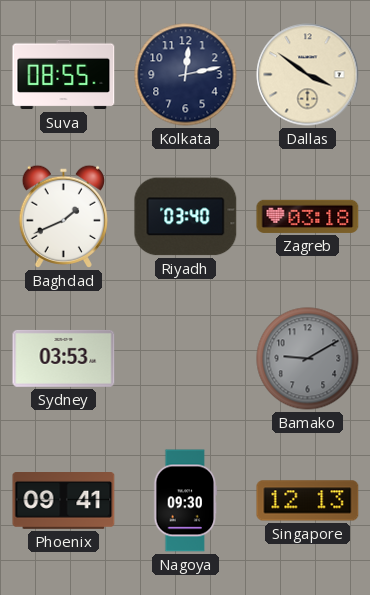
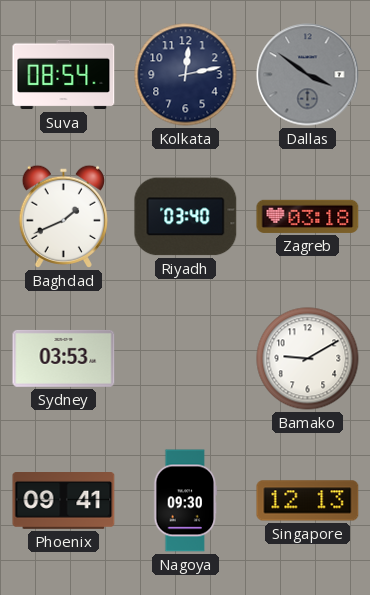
Suva: 08:55 -> 08:54 (64, 75)
Dallas dial: cream -> grey (308, 75)
Bamako dial: grey -> white (308, 359)
